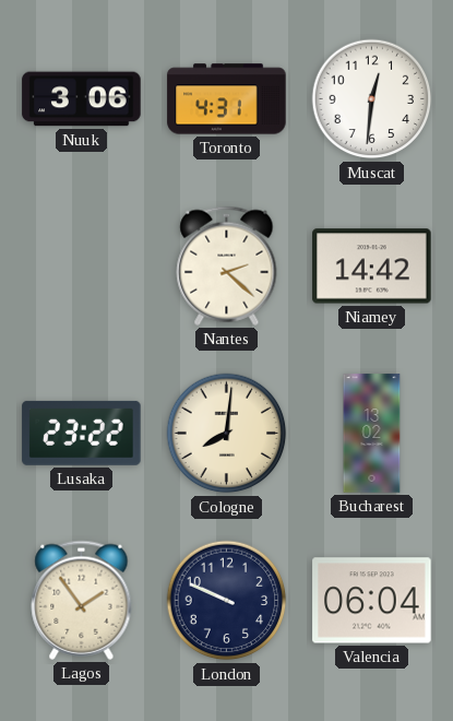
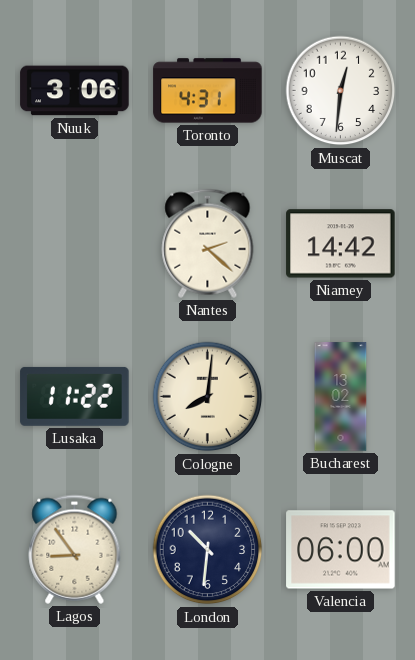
Lusaka: 23:22 -> 11:22 (75, 396)
Lagos: 1:54 -> 8:54 (75, 549)
London: 9:49 -> 10:31 (208, 550)
Valencia: 06:04 -> 06:00 (341, 550)
